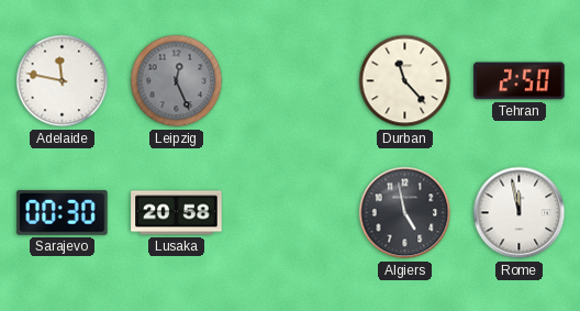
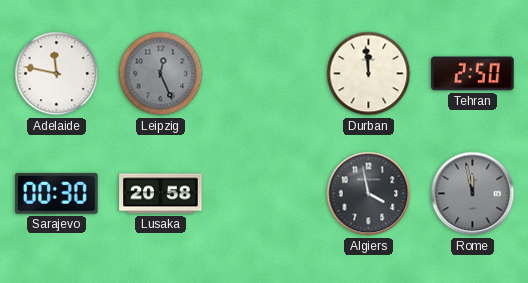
Durban: 11:23 -> 11:59 (369, 74)
Algiers: 4:58 -> 3:58 (369, 194)
Rome dial: white -> grey (473, 194)
